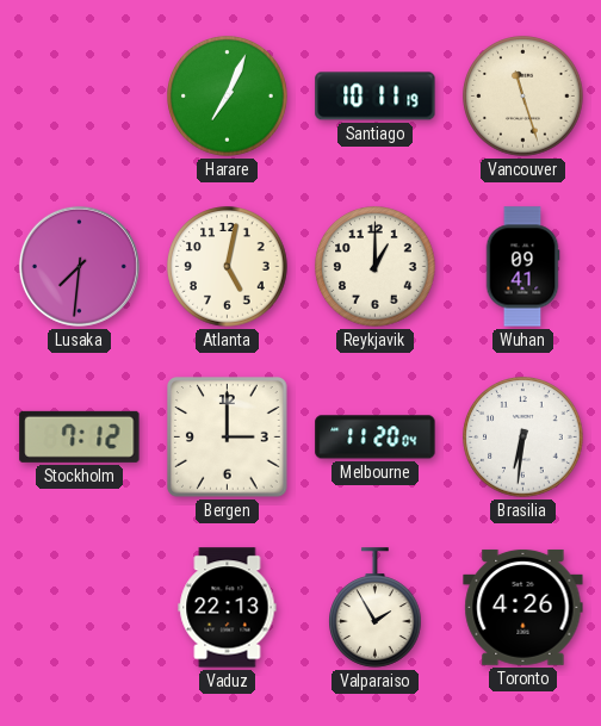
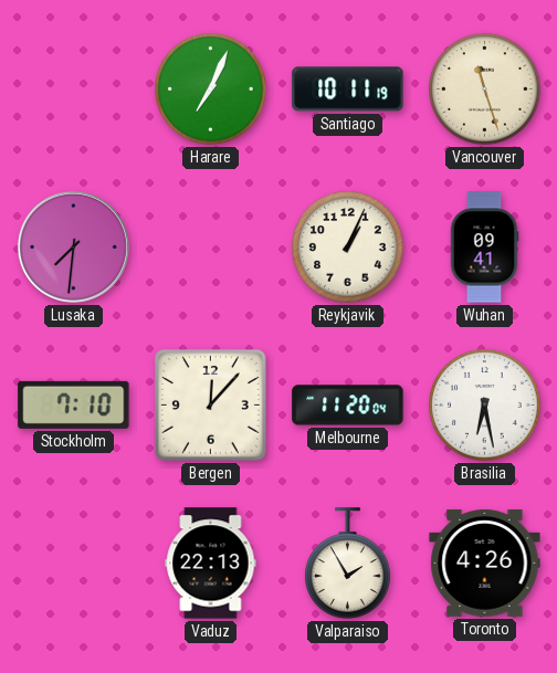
Atlanta: 5:02 -> none (228, 267)
Reykjavik: 1:00 -> 1:04 (348, 248)
Stockholm: 7:12 -> 7:10 (74, 404)
Bergen: 3:00 -> 12:07 (211, 406)
Brasilia: 6:31 -> 6:28 (485, 406)
